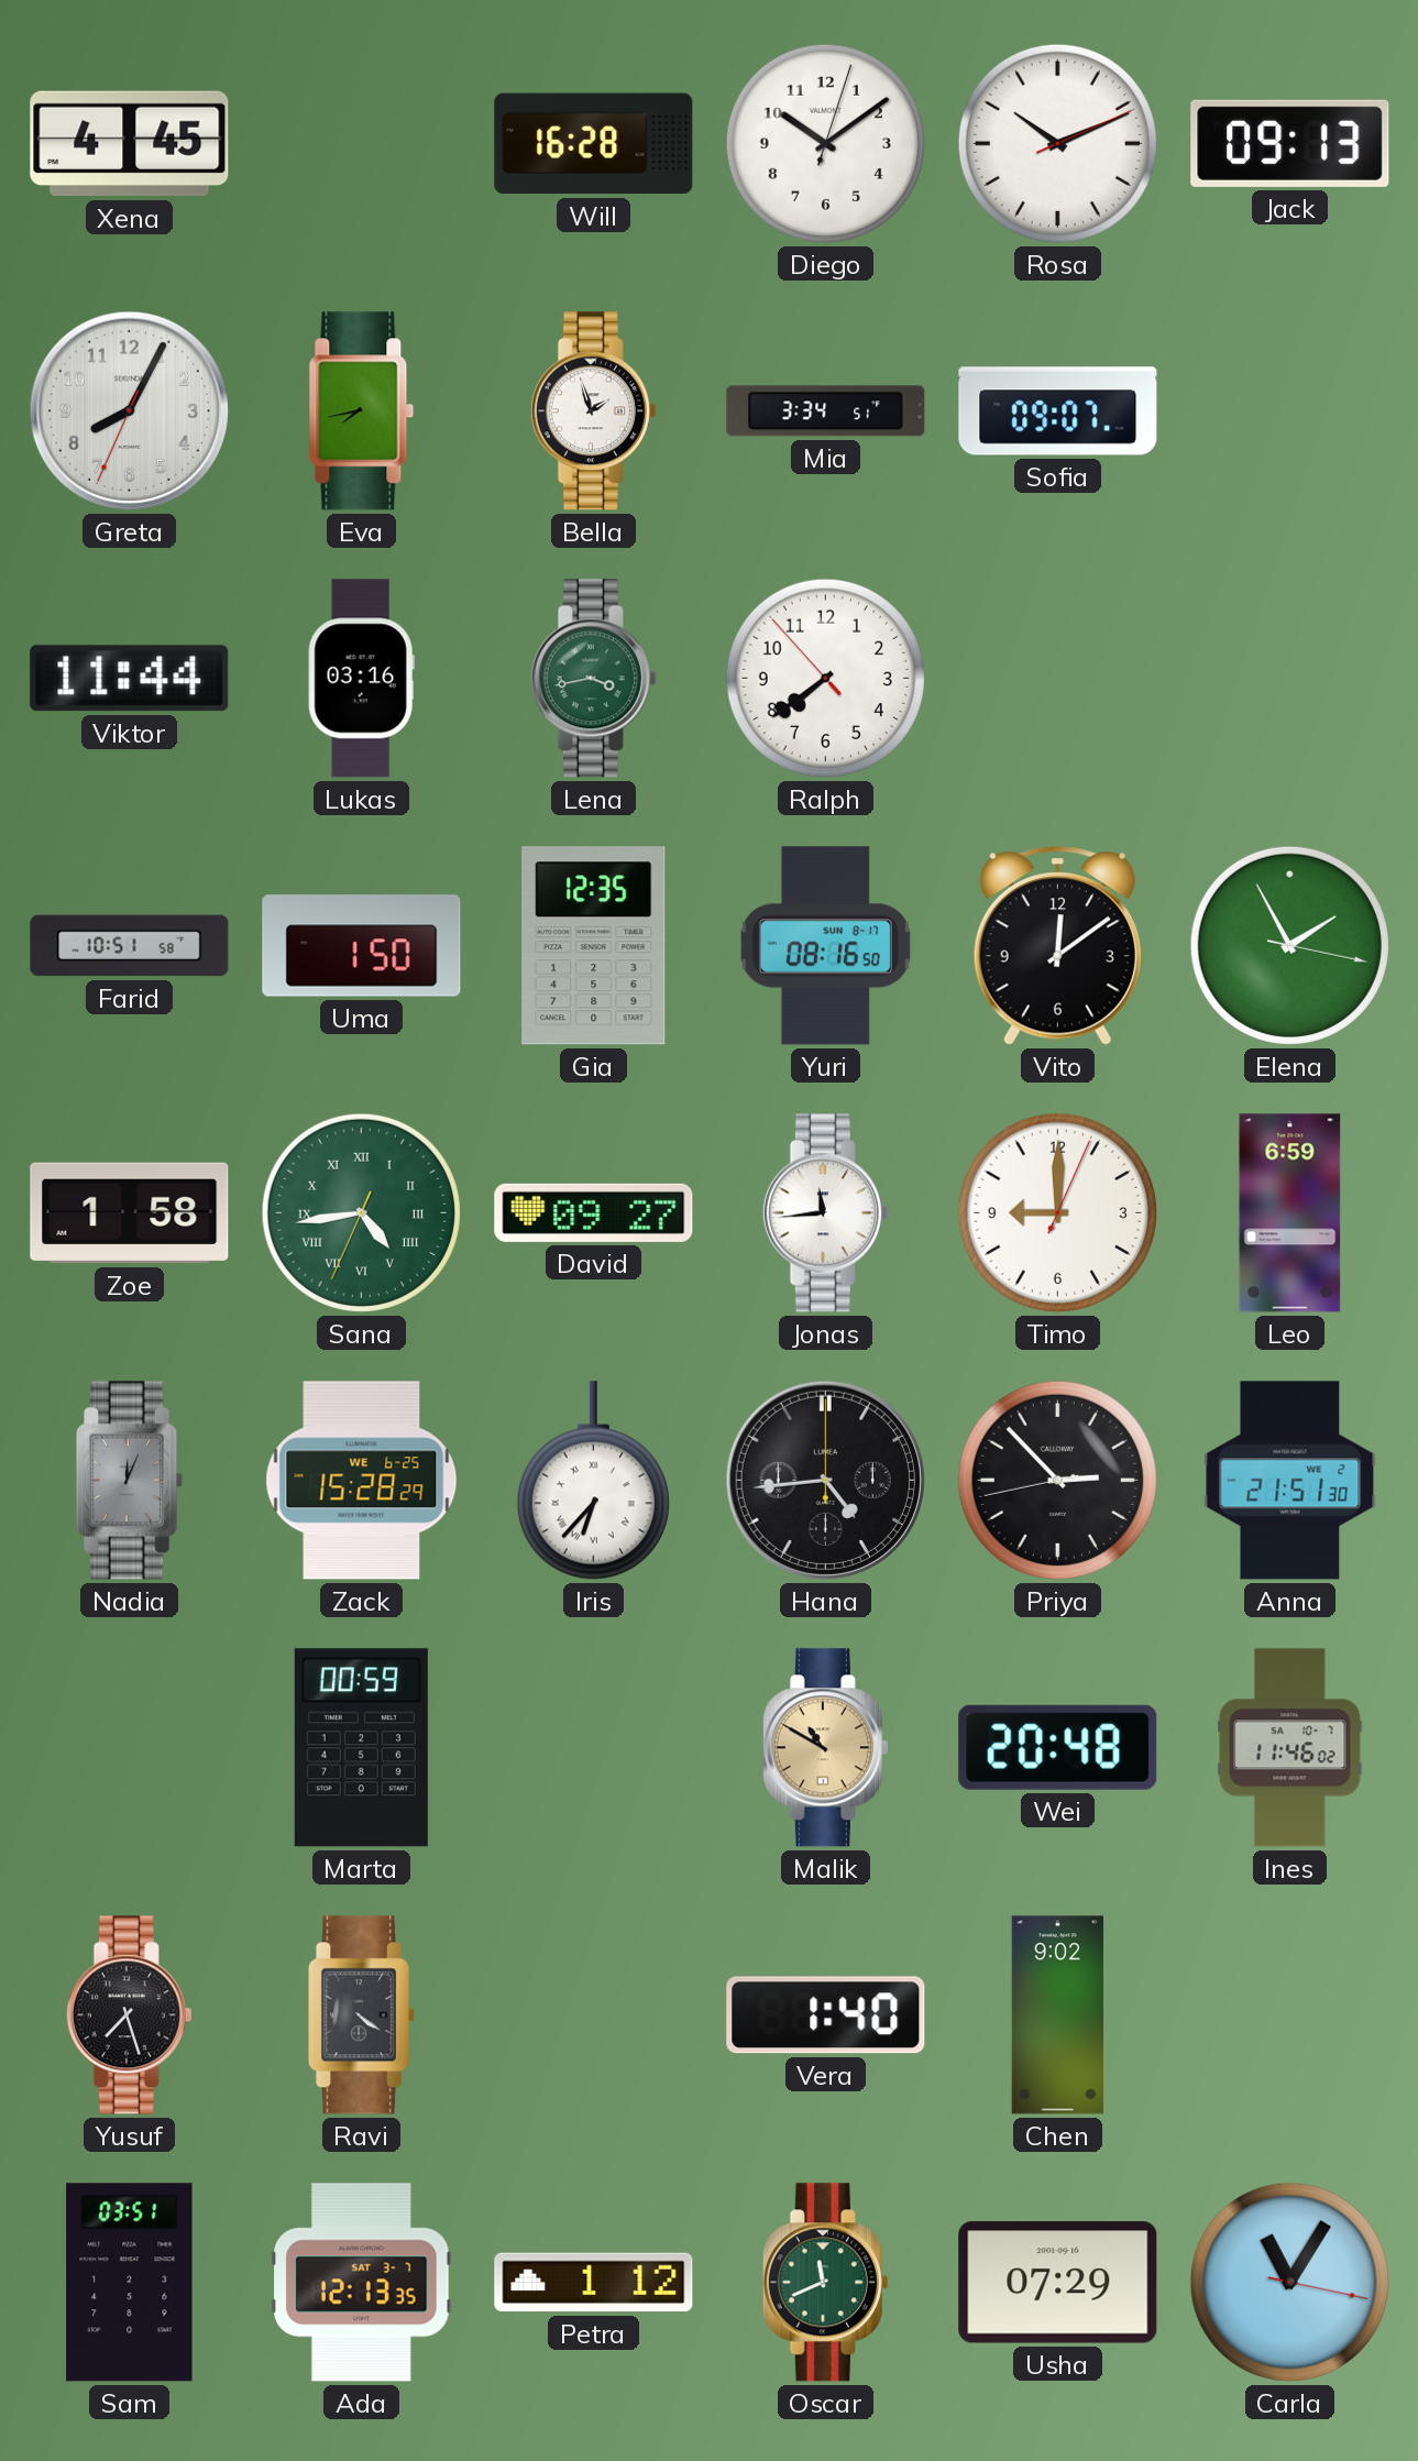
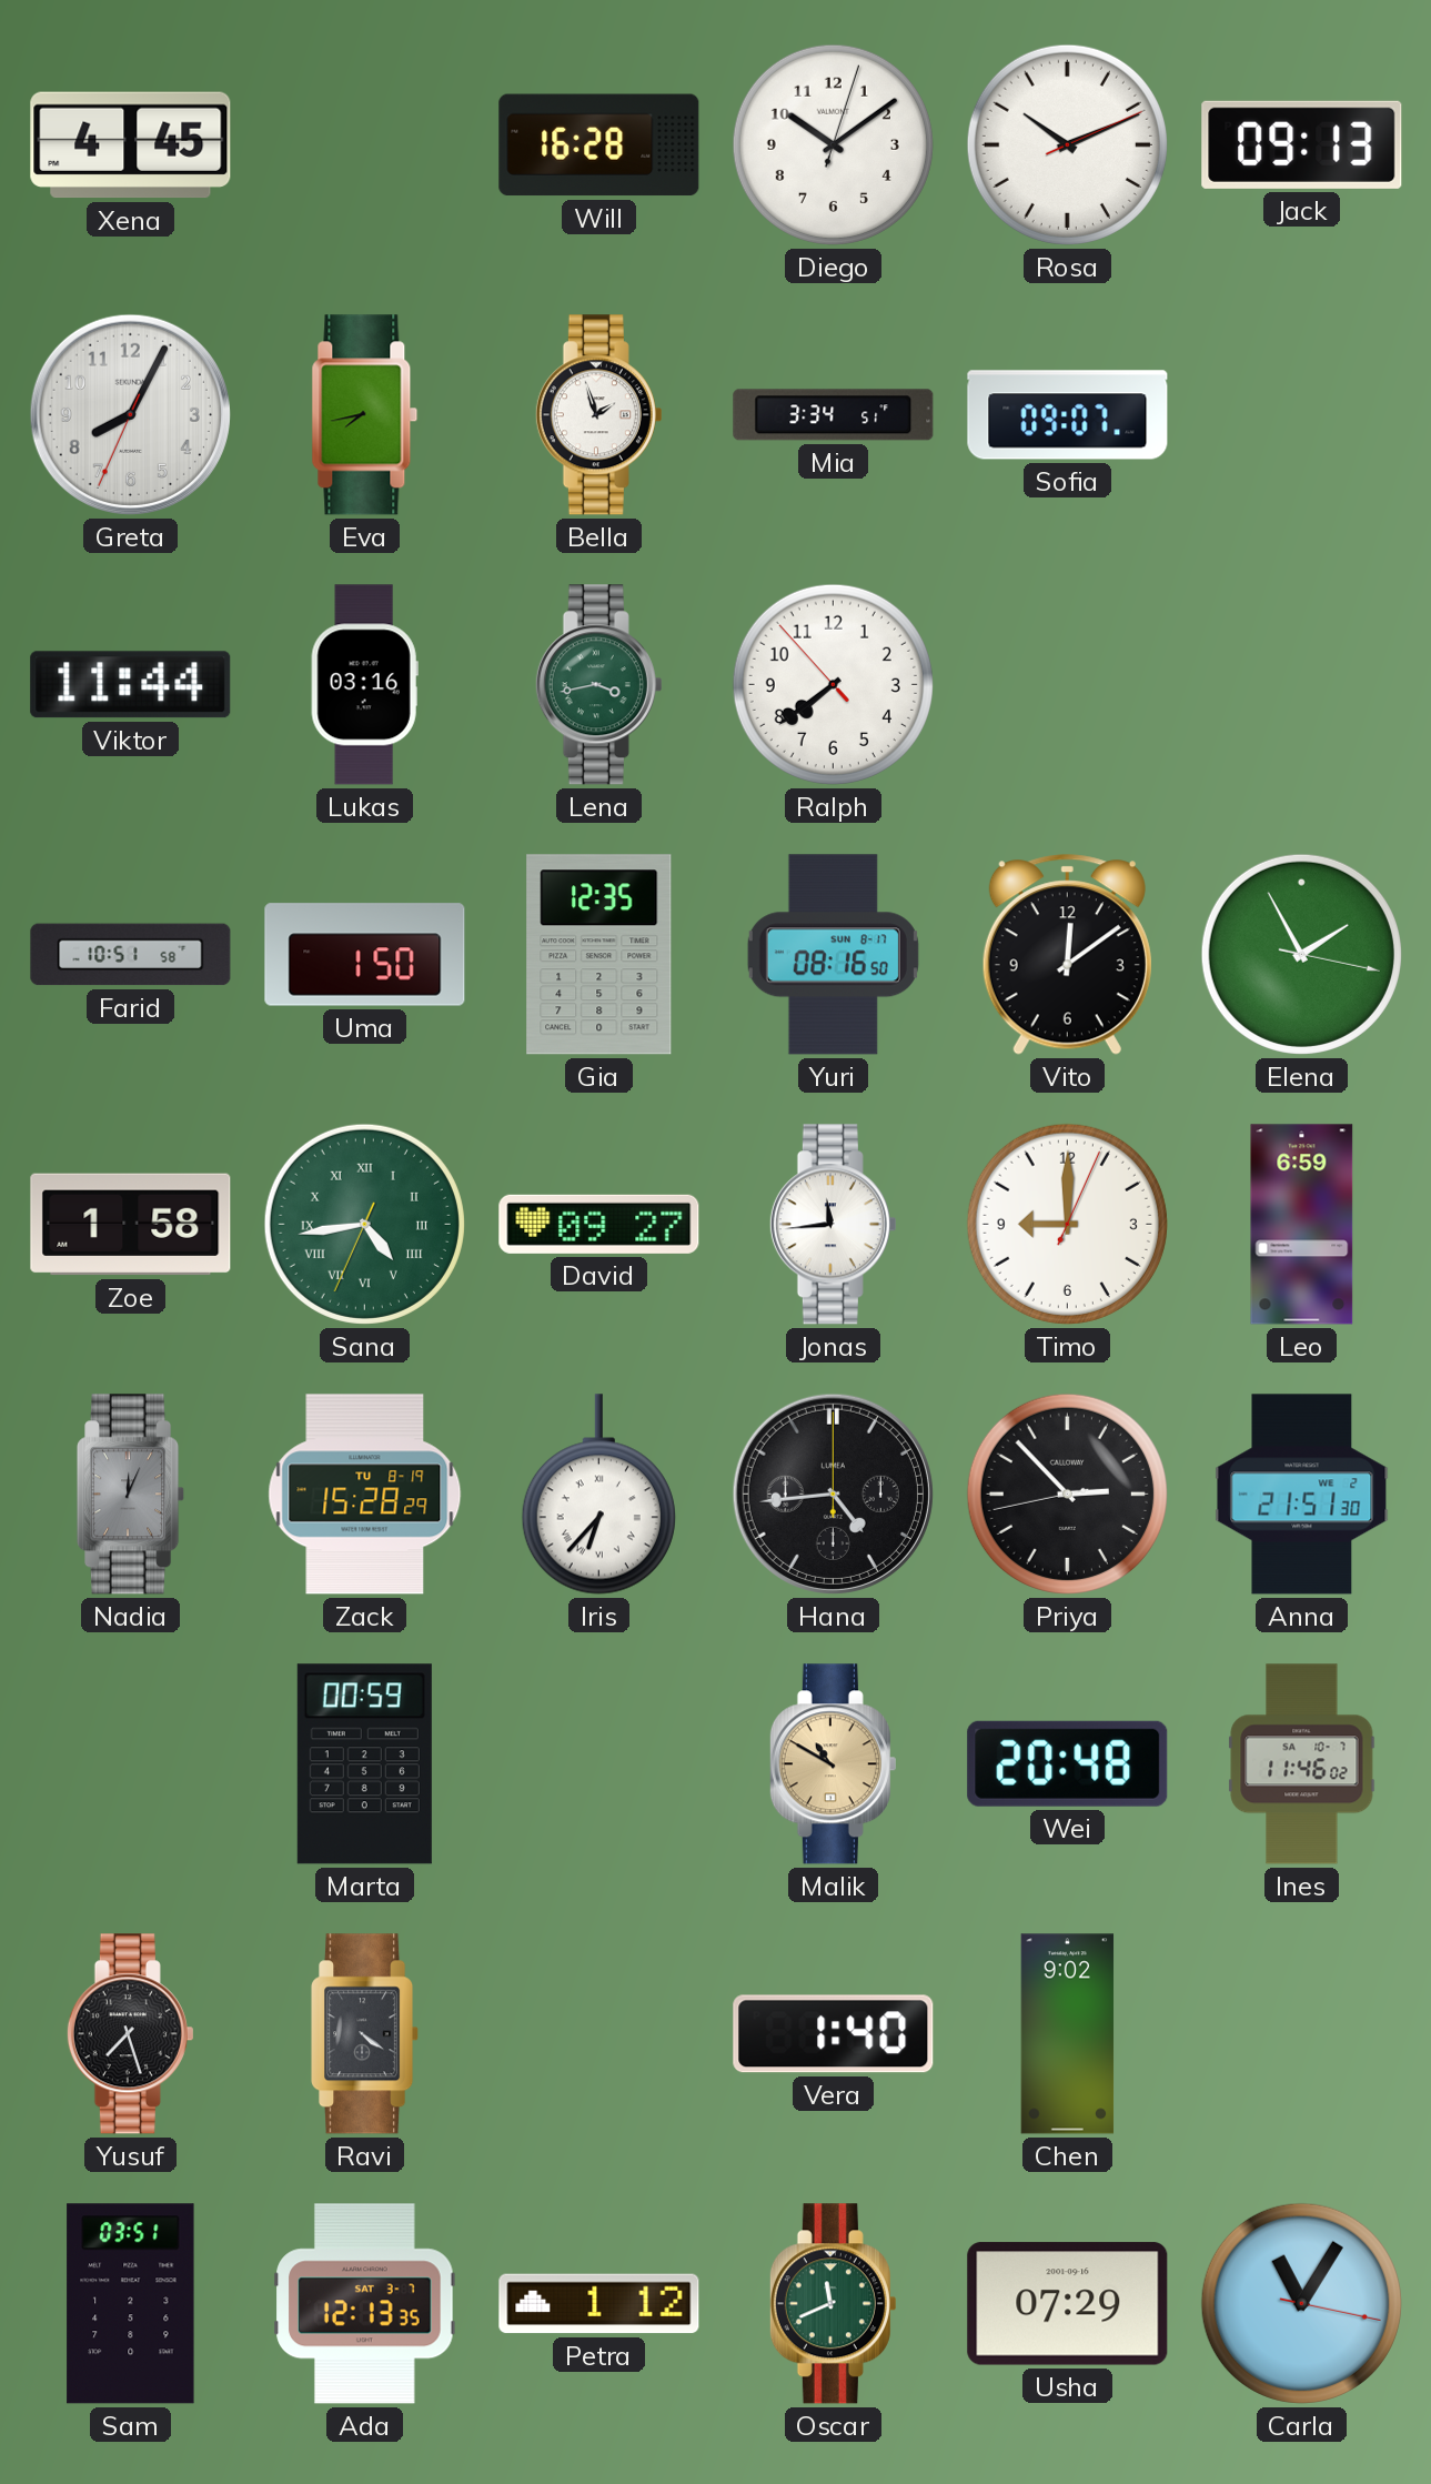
Zack date: WE 6-25 -> TU 8-19 (365, 1495)
